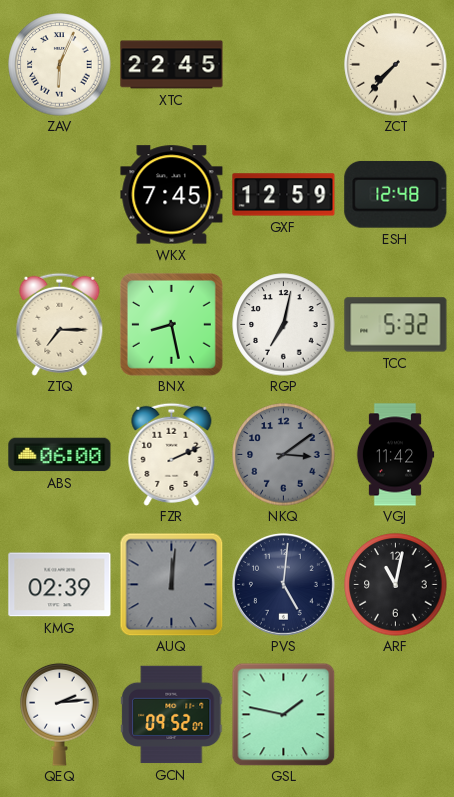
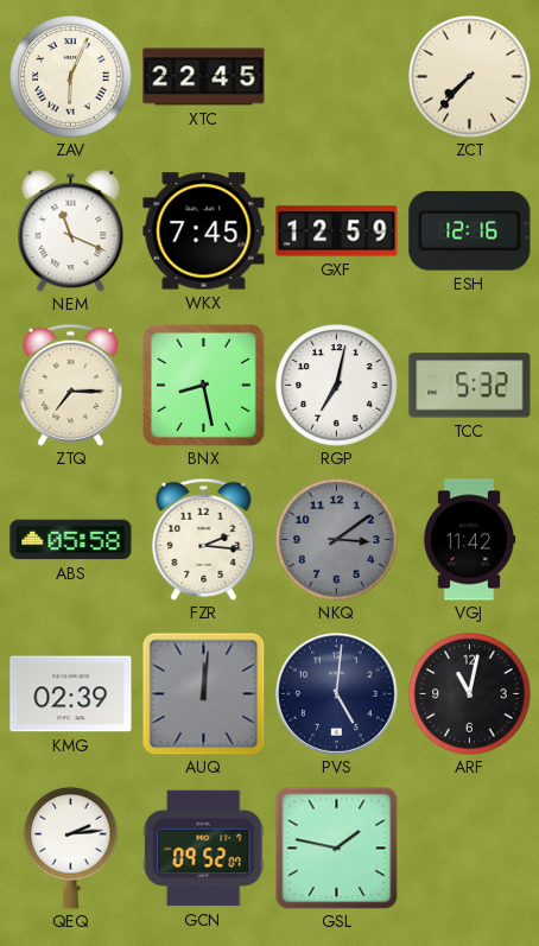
NEM: none -> 11:19 (71, 230)
ESH: 12:48 -> 12:16 (470, 230)
ABS: 06:00 -> 05:58 (71, 540)
FZR: 2:11 -> 2:16 (204, 539)
